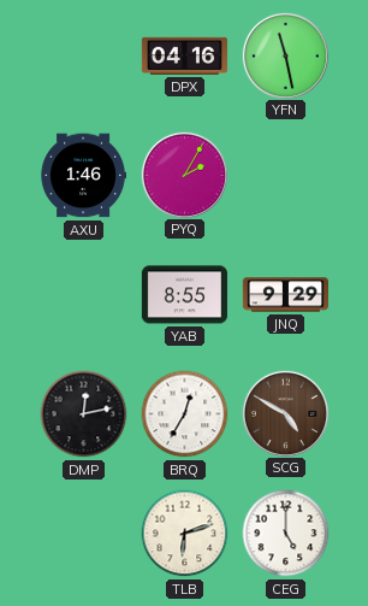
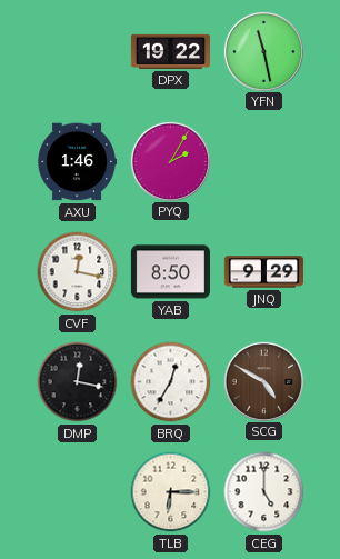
DPX: 04:16 -> 19:22 (170, 51)
CVF: none -> 12:17 (78, 272)
YAB: 8:55 -> 8:50 (170, 272)
DMP: 12:13 -> 12:17 (78, 382)
TLB: 6:12 -> 6:15 (171, 492)
